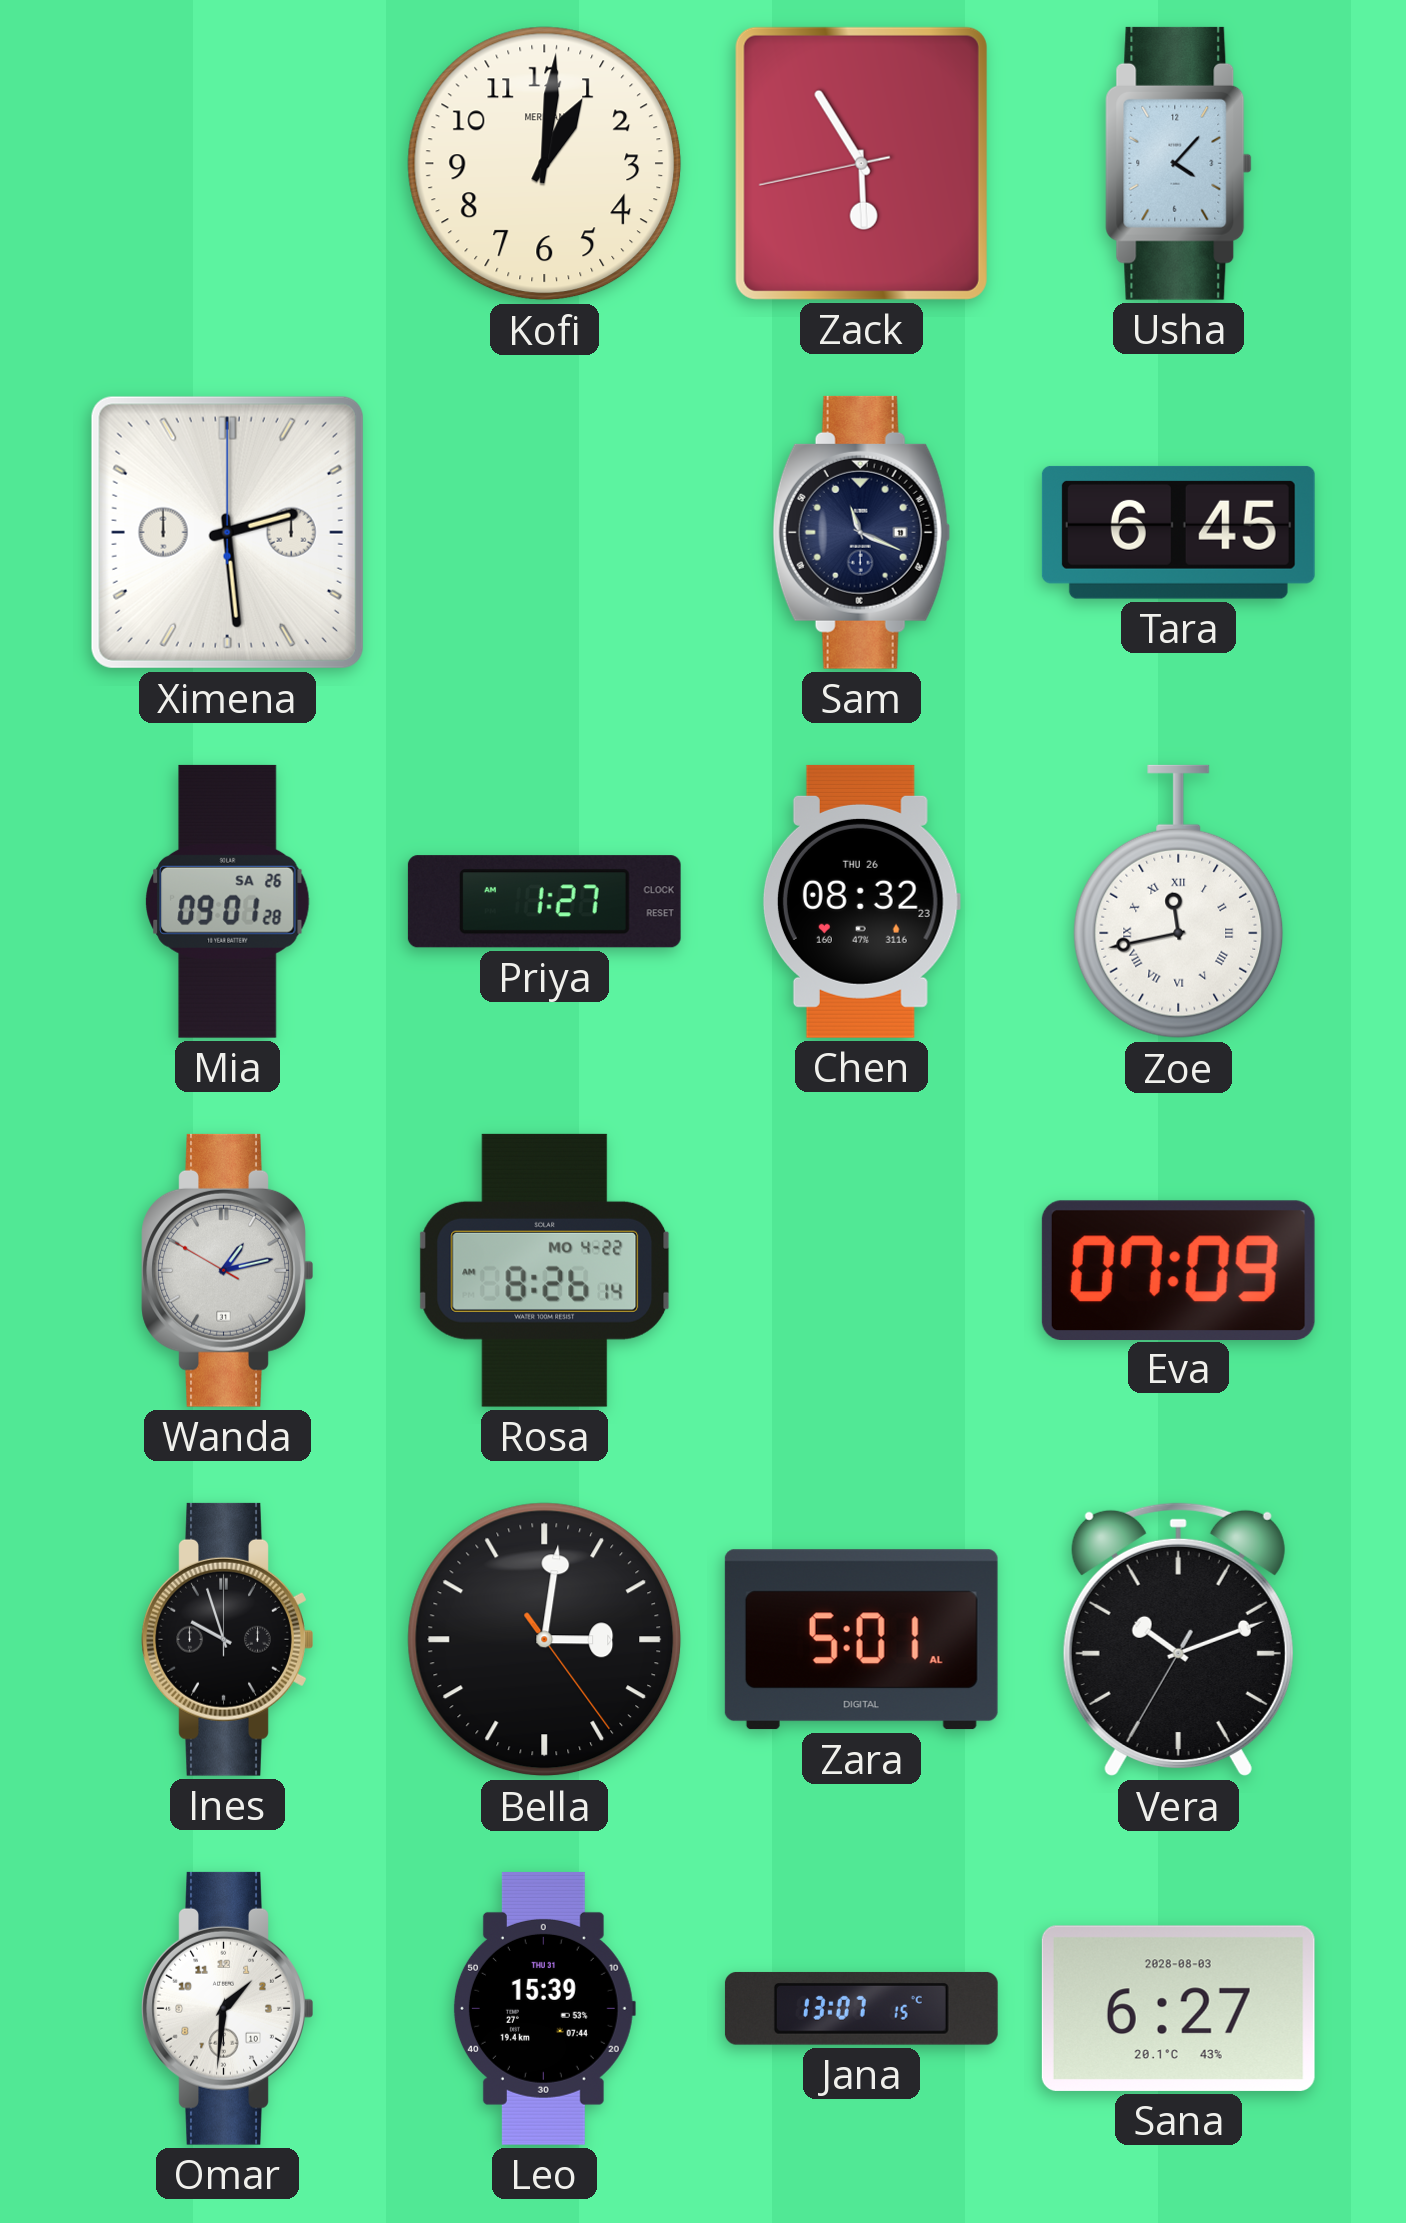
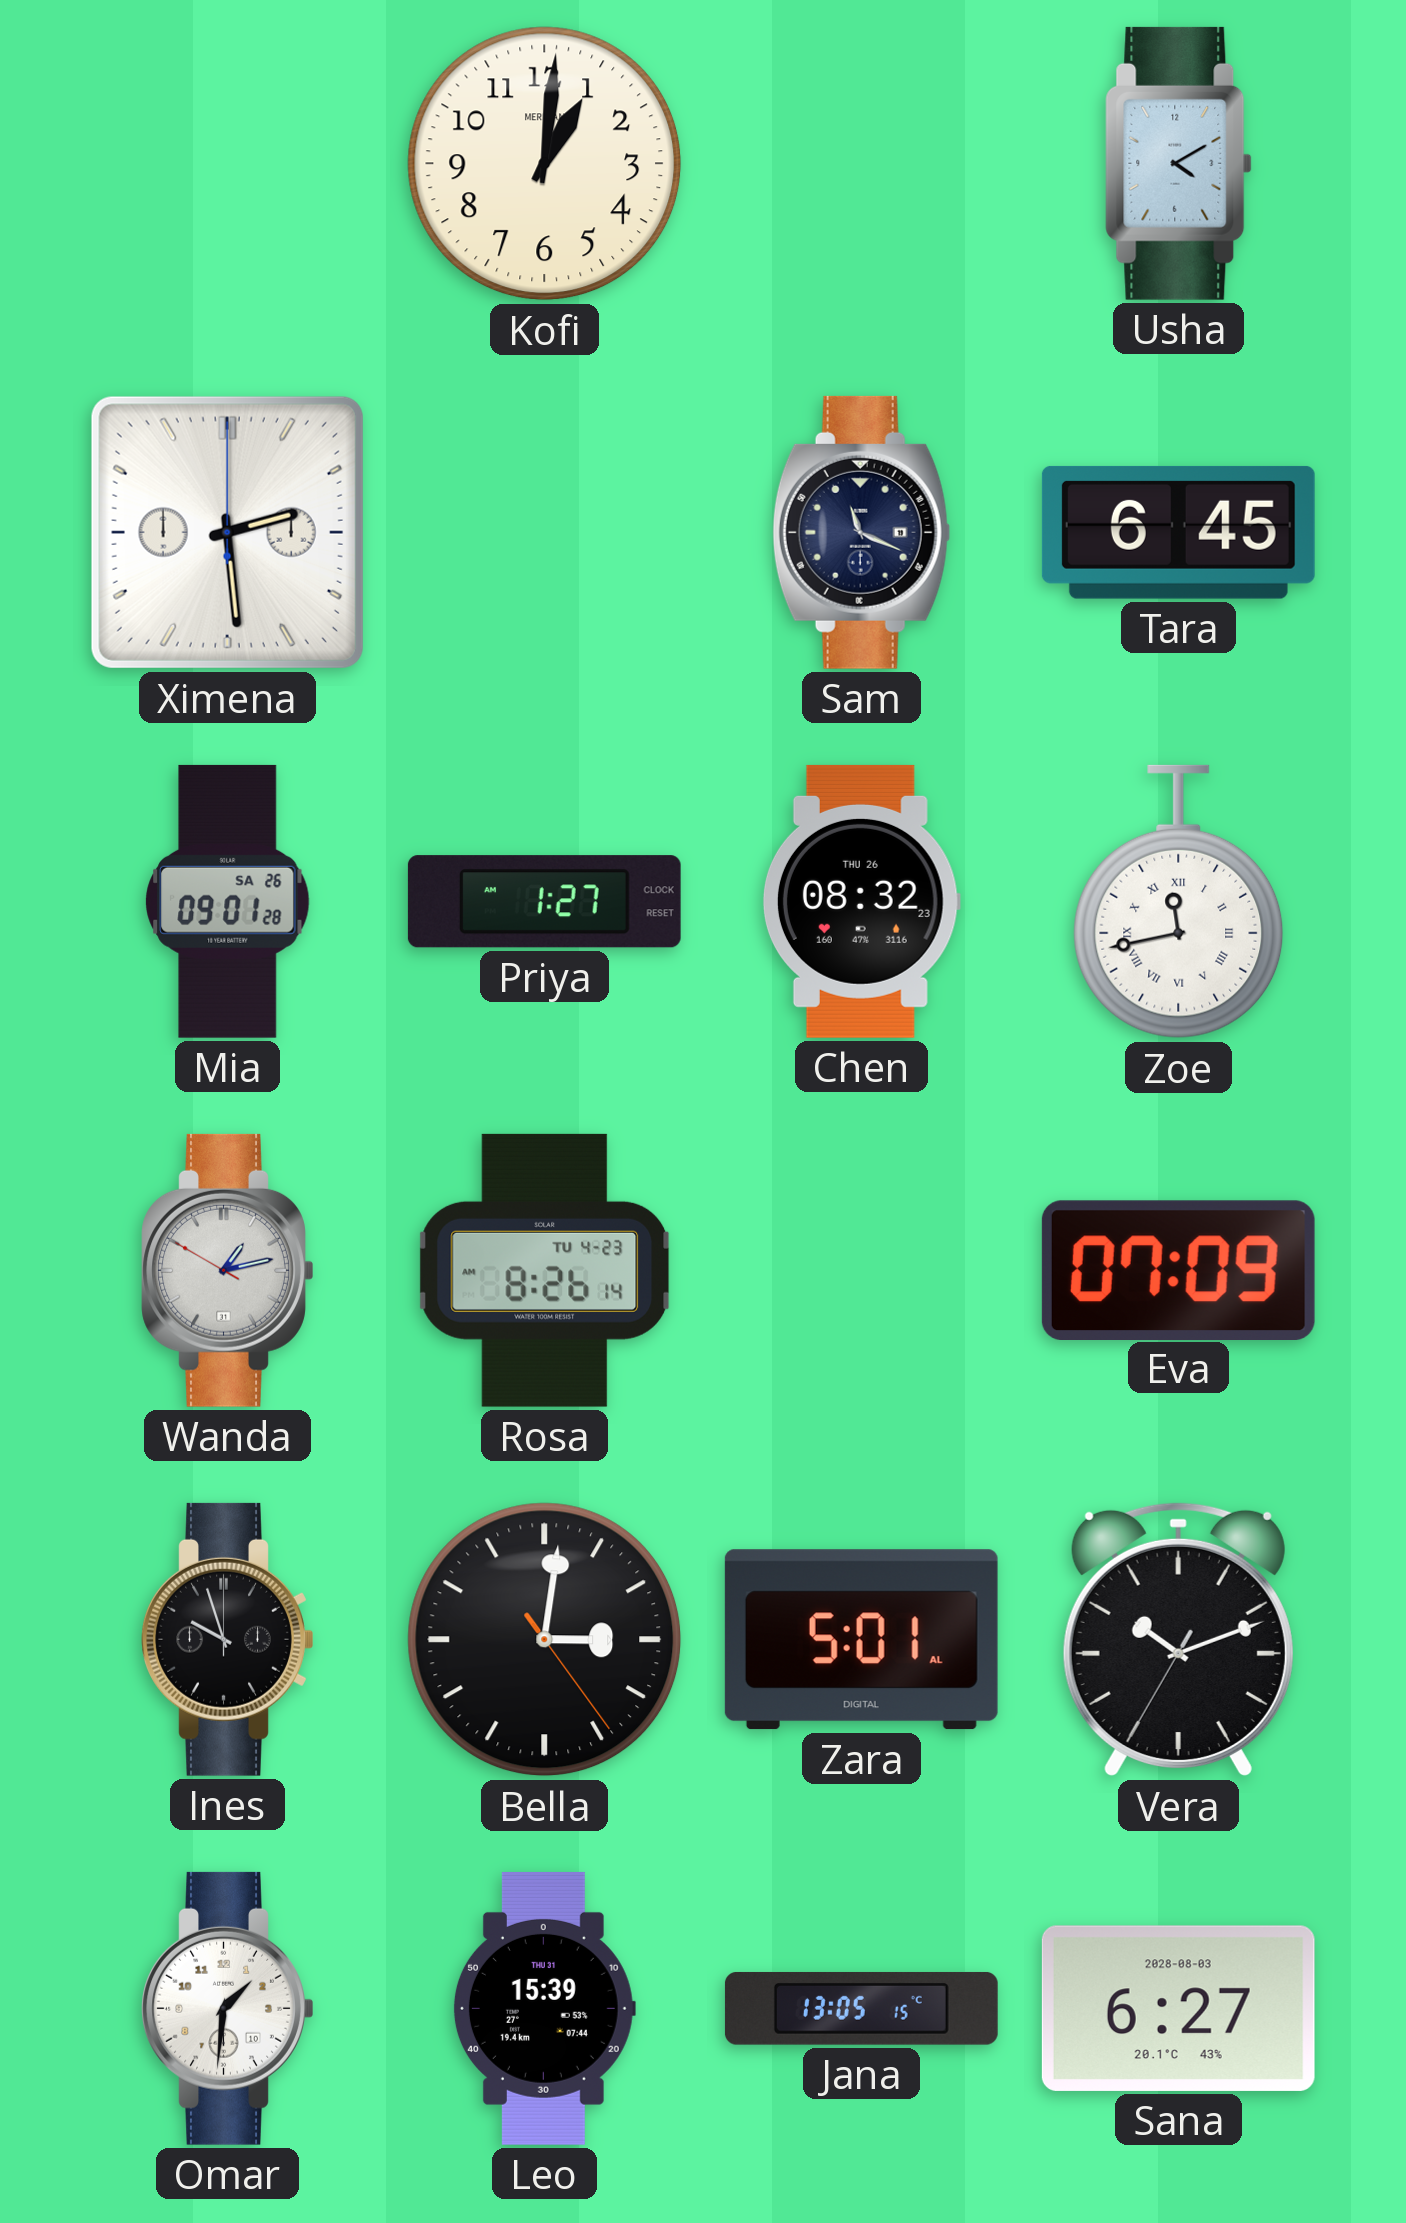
Zack: 5:54 -> none (861, 163)
Usha: 4:07 -> 4:10 (1179, 163)
Rosa date: MO 4-22 -> TU 4-23 (545, 1270)
Jana: 13:07 -> 13:05 (861, 2009)
